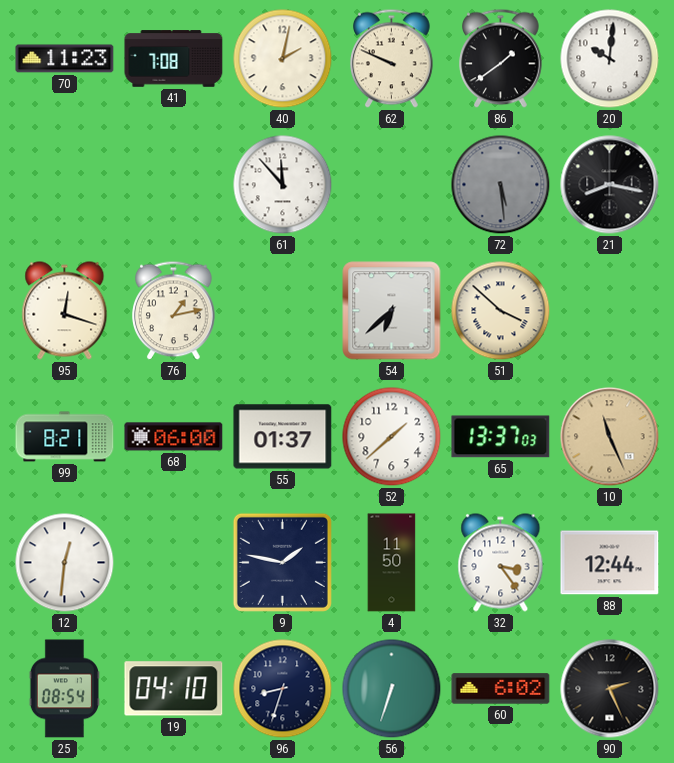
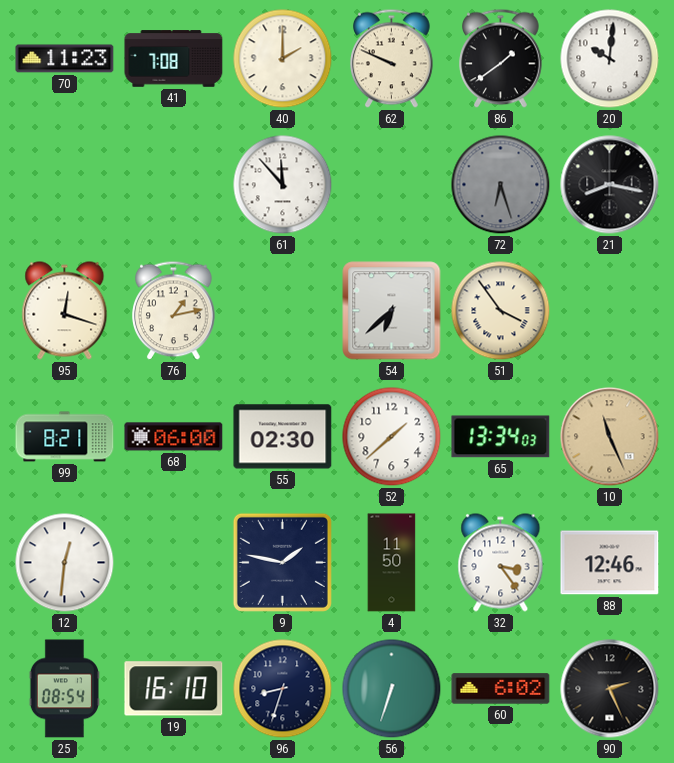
40: 2:02 -> 2:00 (283, 59)
72: 5:29 -> 6:27 (501, 185)
51: 3:52 -> 3:54 (501, 311)
55: 01:37 -> 02:30 (283, 437)
65: 13:37 -> 13:34 (501, 437)
88: 12:44 -> 12:46 (610, 563)
19: 04:10 -> 16:10 (174, 689)
